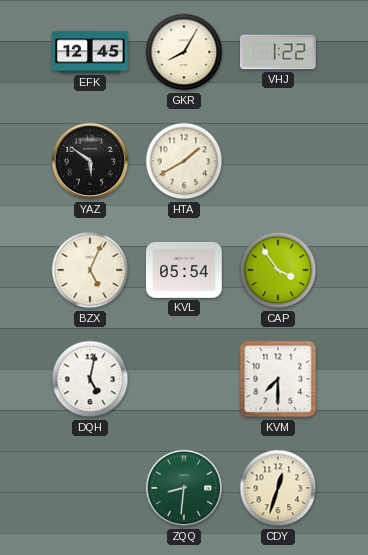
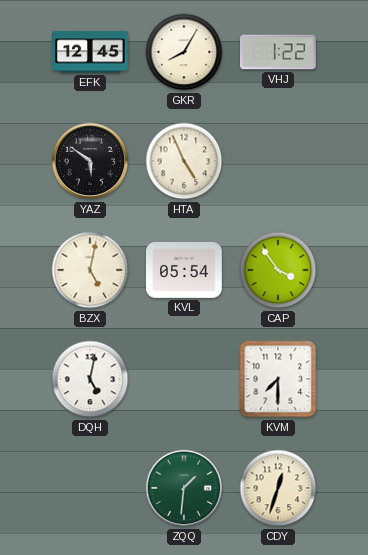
HTA: 1:40 -> 4:56 (184, 161)
BZX: 5:04 -> 5:02 (90, 270)
ZQQ: 8:31 -> 1:31 (184, 488)
